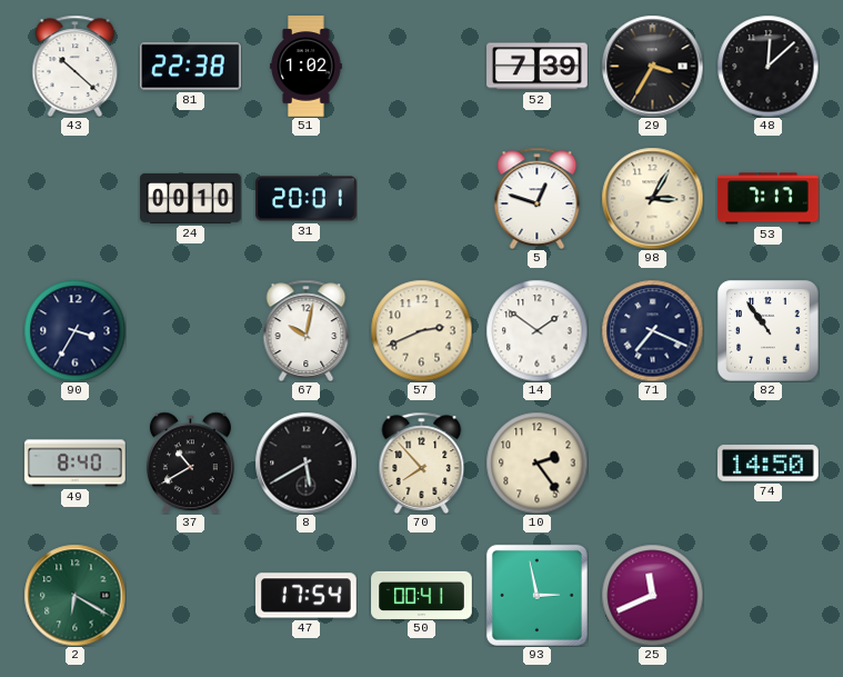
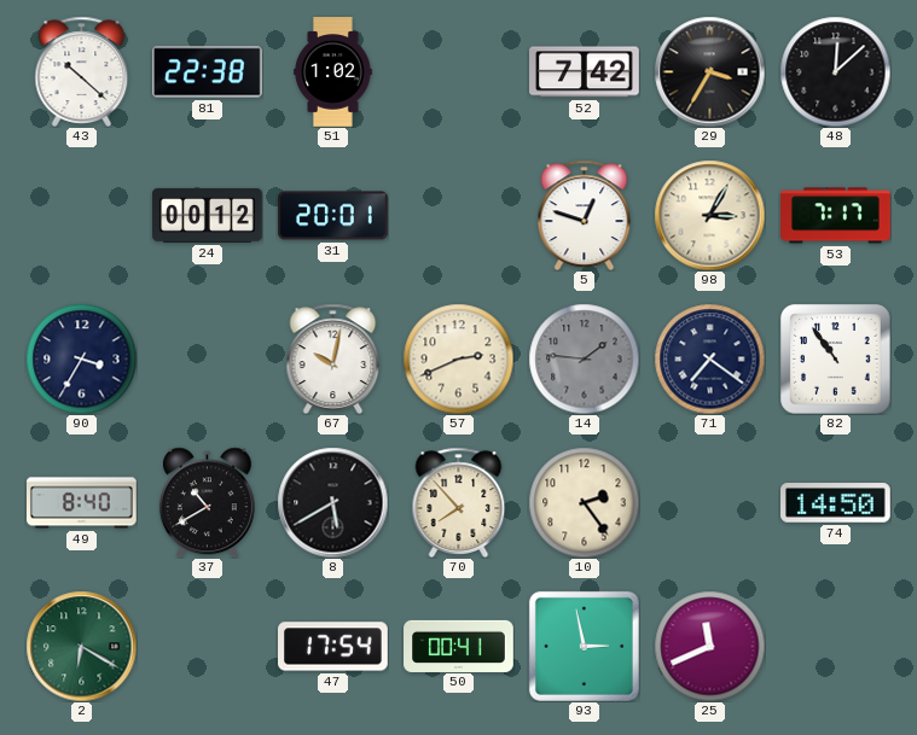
52: 7:39 -> 7:42 (585, 72)
24: 00:10 -> 00:12 (208, 215)
14: 1:51 -> 1:46 (584, 358)
14 dial: white -> grey (584, 358)
71: 7:19 -> 7:21 (709, 358)
